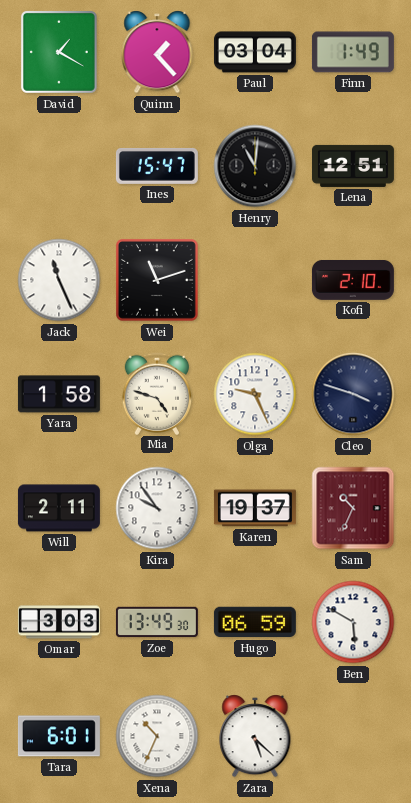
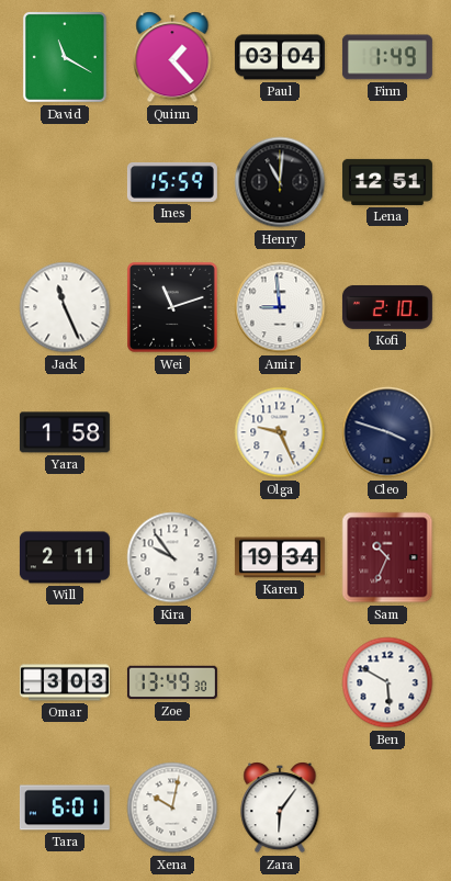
David: 1:20 -> 11:20 (65, 57)
Ines: 15:47 -> 15:59 (172, 182)
Amir: none -> 8:59 (280, 307)
Mia: 4:48 -> none (157, 393)
Karen: 19:37 -> 19:34 (280, 557)
Hugo: 06:59 -> none (255, 622)
Xena: 10:34 -> 10:02 (172, 807)
Zara: 5:22 -> 6:06 (280, 807)
